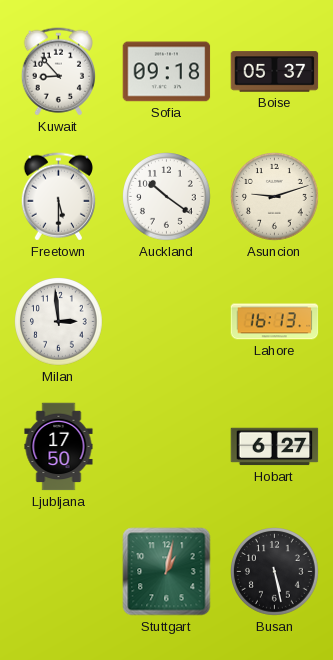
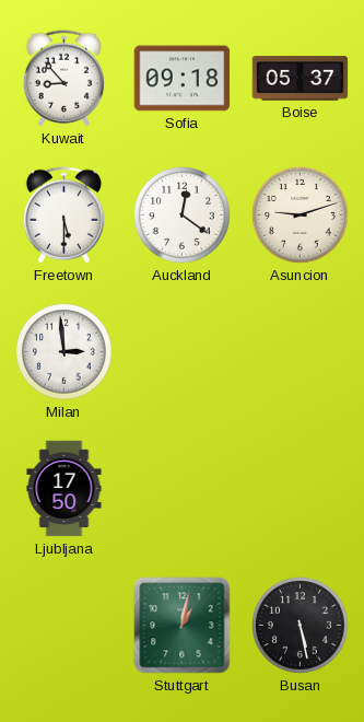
Auckland: 10:21 -> 12:21 (183, 216)
Lahore: 16:13 -> none (275, 322)
Hobart: 6:27 -> none (275, 447)
